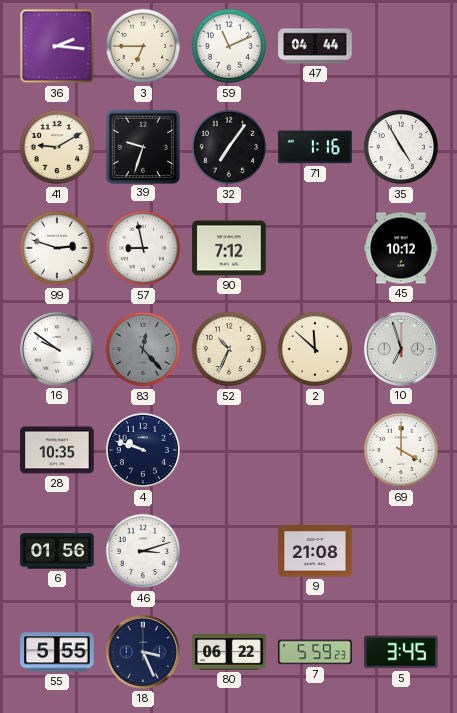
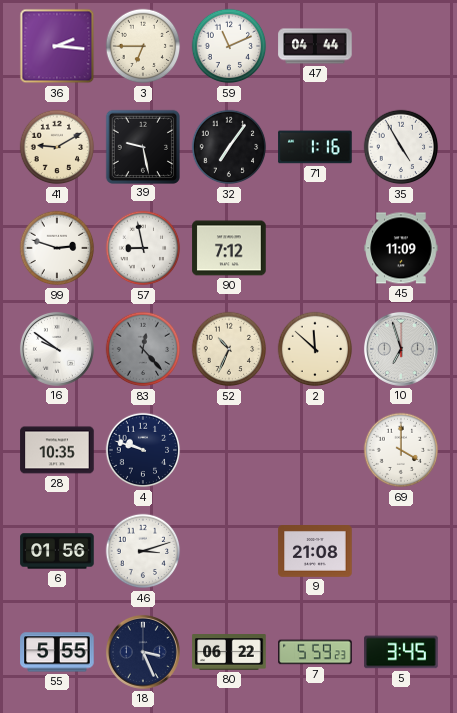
39: 9:33 -> 9:28 (142, 146)
45: 10:12 -> 11:09 (401, 248)
